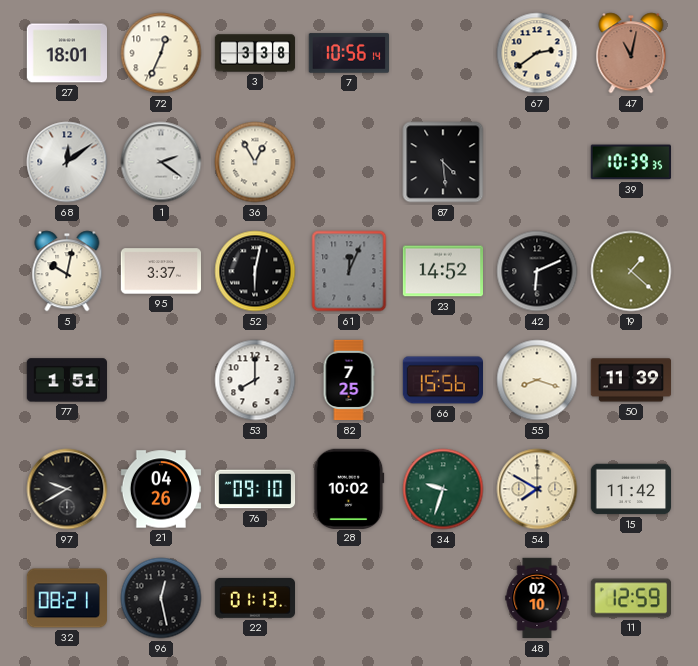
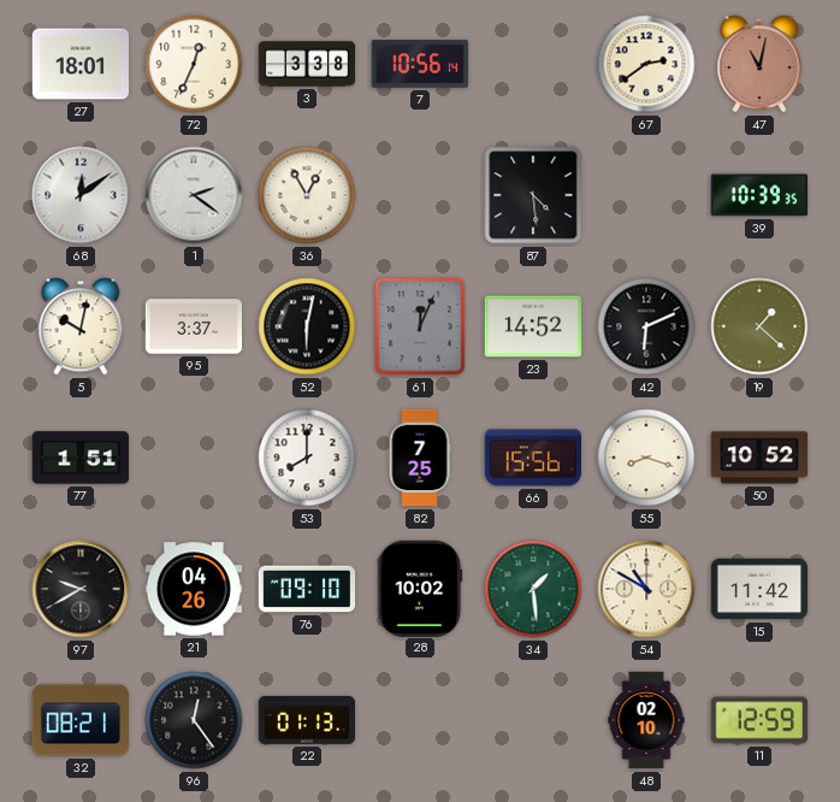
50: 11:39 -> 10:52 (759, 458)
34: 9:33 -> 1:29 (533, 589)
54: 7:50 -> 10:50 (646, 589)
96: 12:28 -> 12:24 (194, 720)
